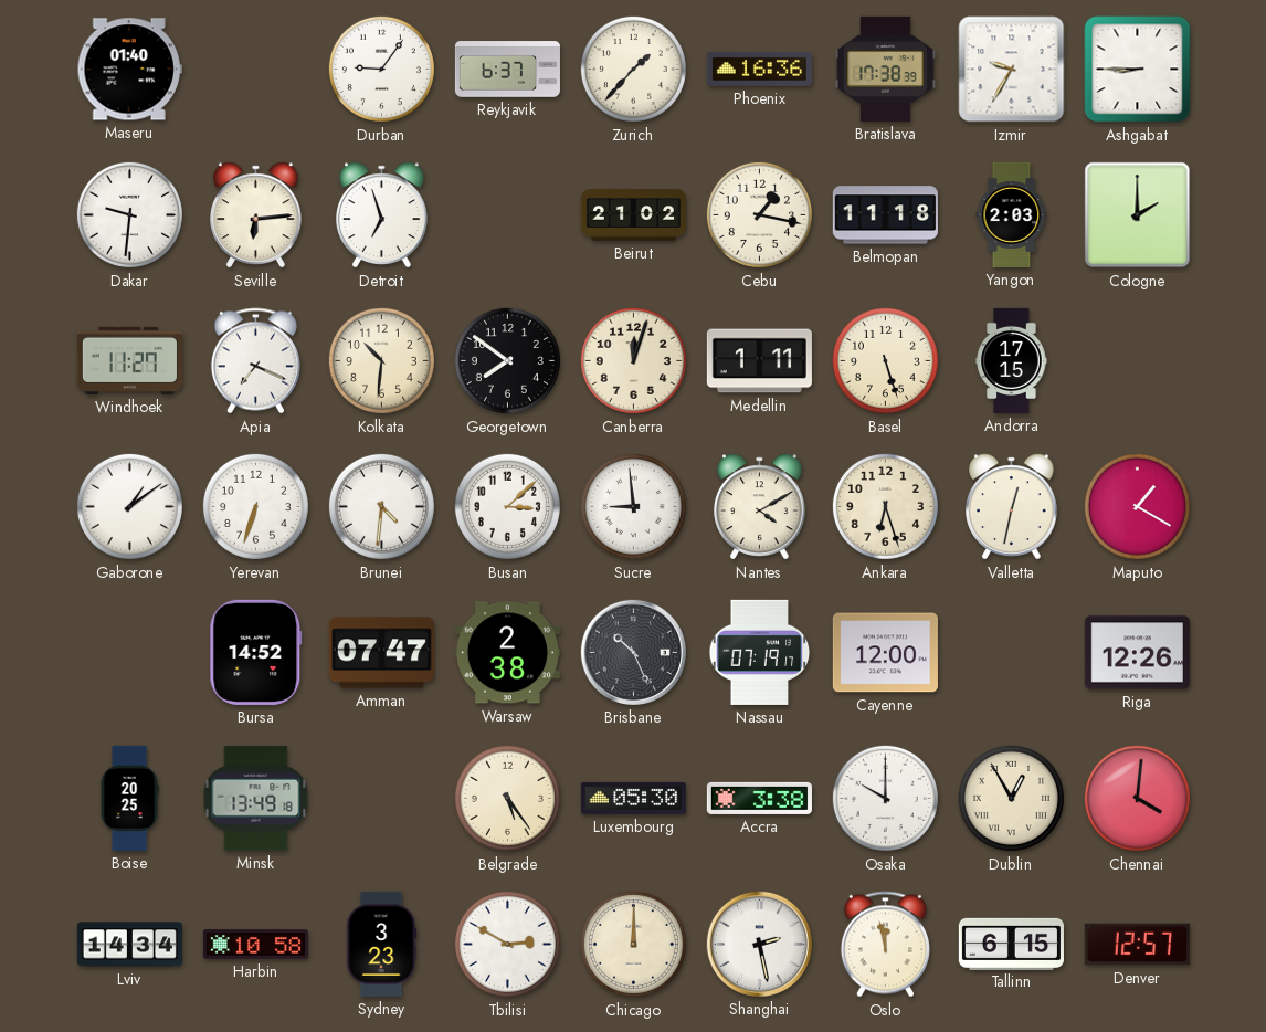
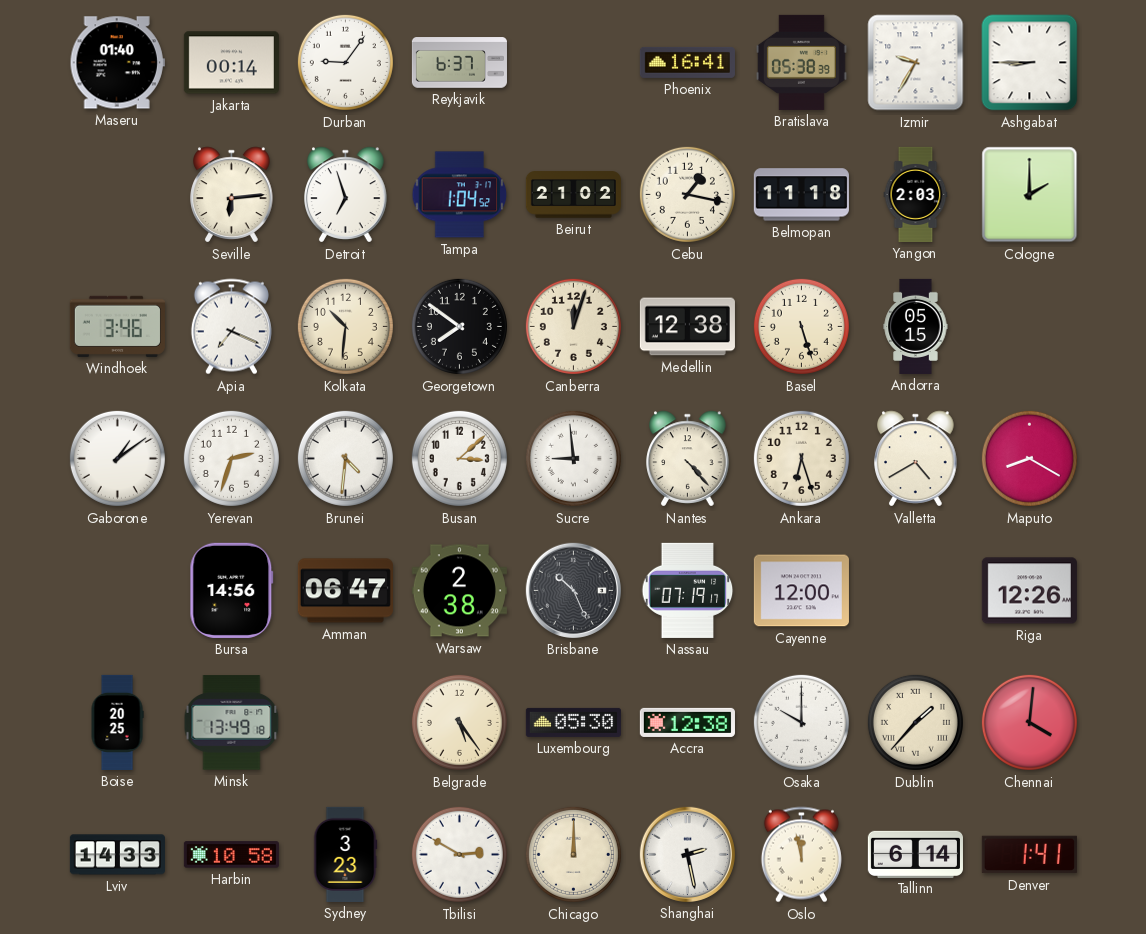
Jakarta: none -> 00:14 (231, 63)
Zurich: 1:37 -> none (633, 69)
Phoenix: 16:36 -> 16:41 (687, 62)
Bratislava: 17:38 -> 05:38 (801, 62)
Dakar: 9:31 -> none (129, 214)
Tampa: none -> 1:04 (460, 195)
Windhoek: 11:27 -> 3:46 (117, 326)
Medellin: 1:11 -> 12:38 (687, 327)
Andorra: 17:15 -> 05:15 (916, 326)
Yerevan: 6:33 -> 2:33 (231, 458)
Nantes: 4:10 -> 4:23 (688, 459)
Valletta: 12:32 -> 4:40 (916, 459)
Maputo: 1:20 -> 8:20 (1029, 458)
Bursa: 14:52 -> 14:56 (232, 590)
Amman: 07:47 -> 06:47 (345, 591)
Accra: 3:38 -> 12:38 (687, 722)
Dublin: 12:55 -> 1:37 (915, 722)
Lviv: 14:34 -> 14:33 (117, 855)
Tallinn: 6:15 -> 6:14 (915, 854)
Denver: 12:57 -> 1:41 (1029, 855)
